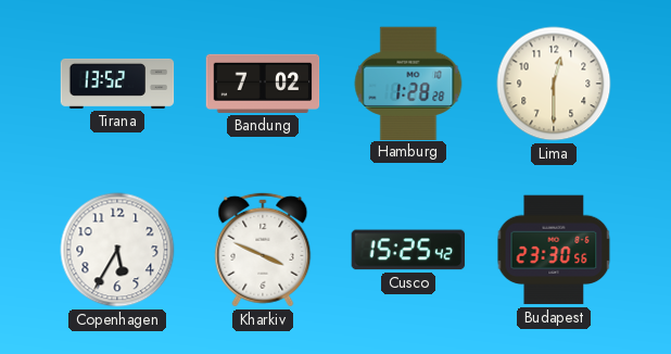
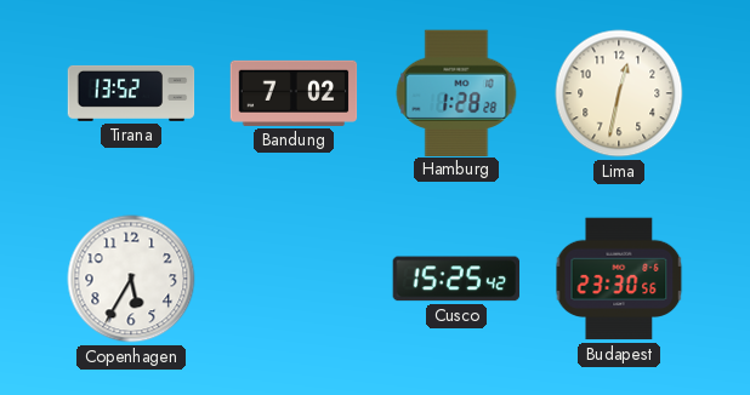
Lima: 12:30 -> 12:32 (619, 93)
Kharkiv: 3:49 -> none (263, 250)
